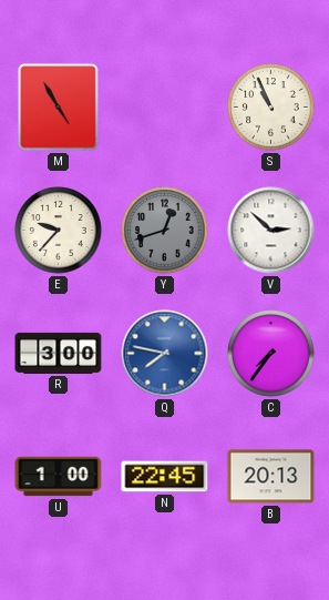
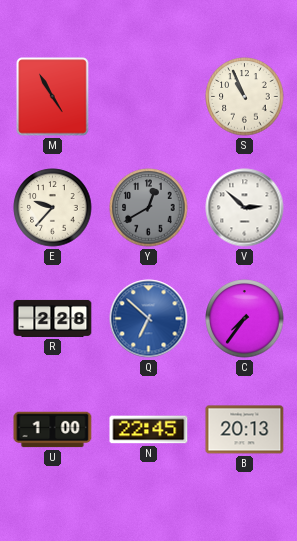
Y: 12:42 -> 12:40 (149, 208)
R: 3:00 -> 2:28 (53, 318)
Q: 7:47 -> 6:52 (149, 319)
